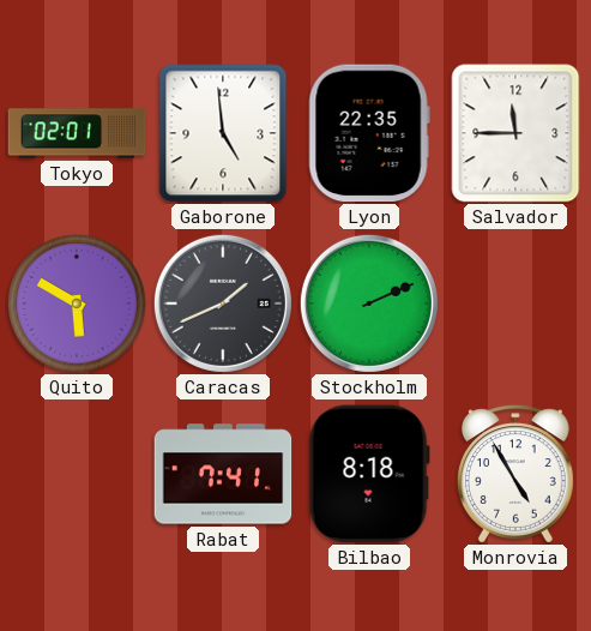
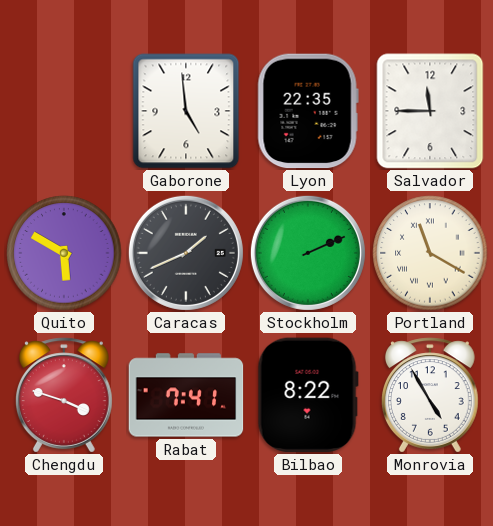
Tokyo: 02:01 -> none (77, 133)
Portland: none -> 11:20 (430, 253)
Chengdu: none -> 3:48 (64, 395)
Bilbao: 8:18 -> 8:22 (308, 395)
